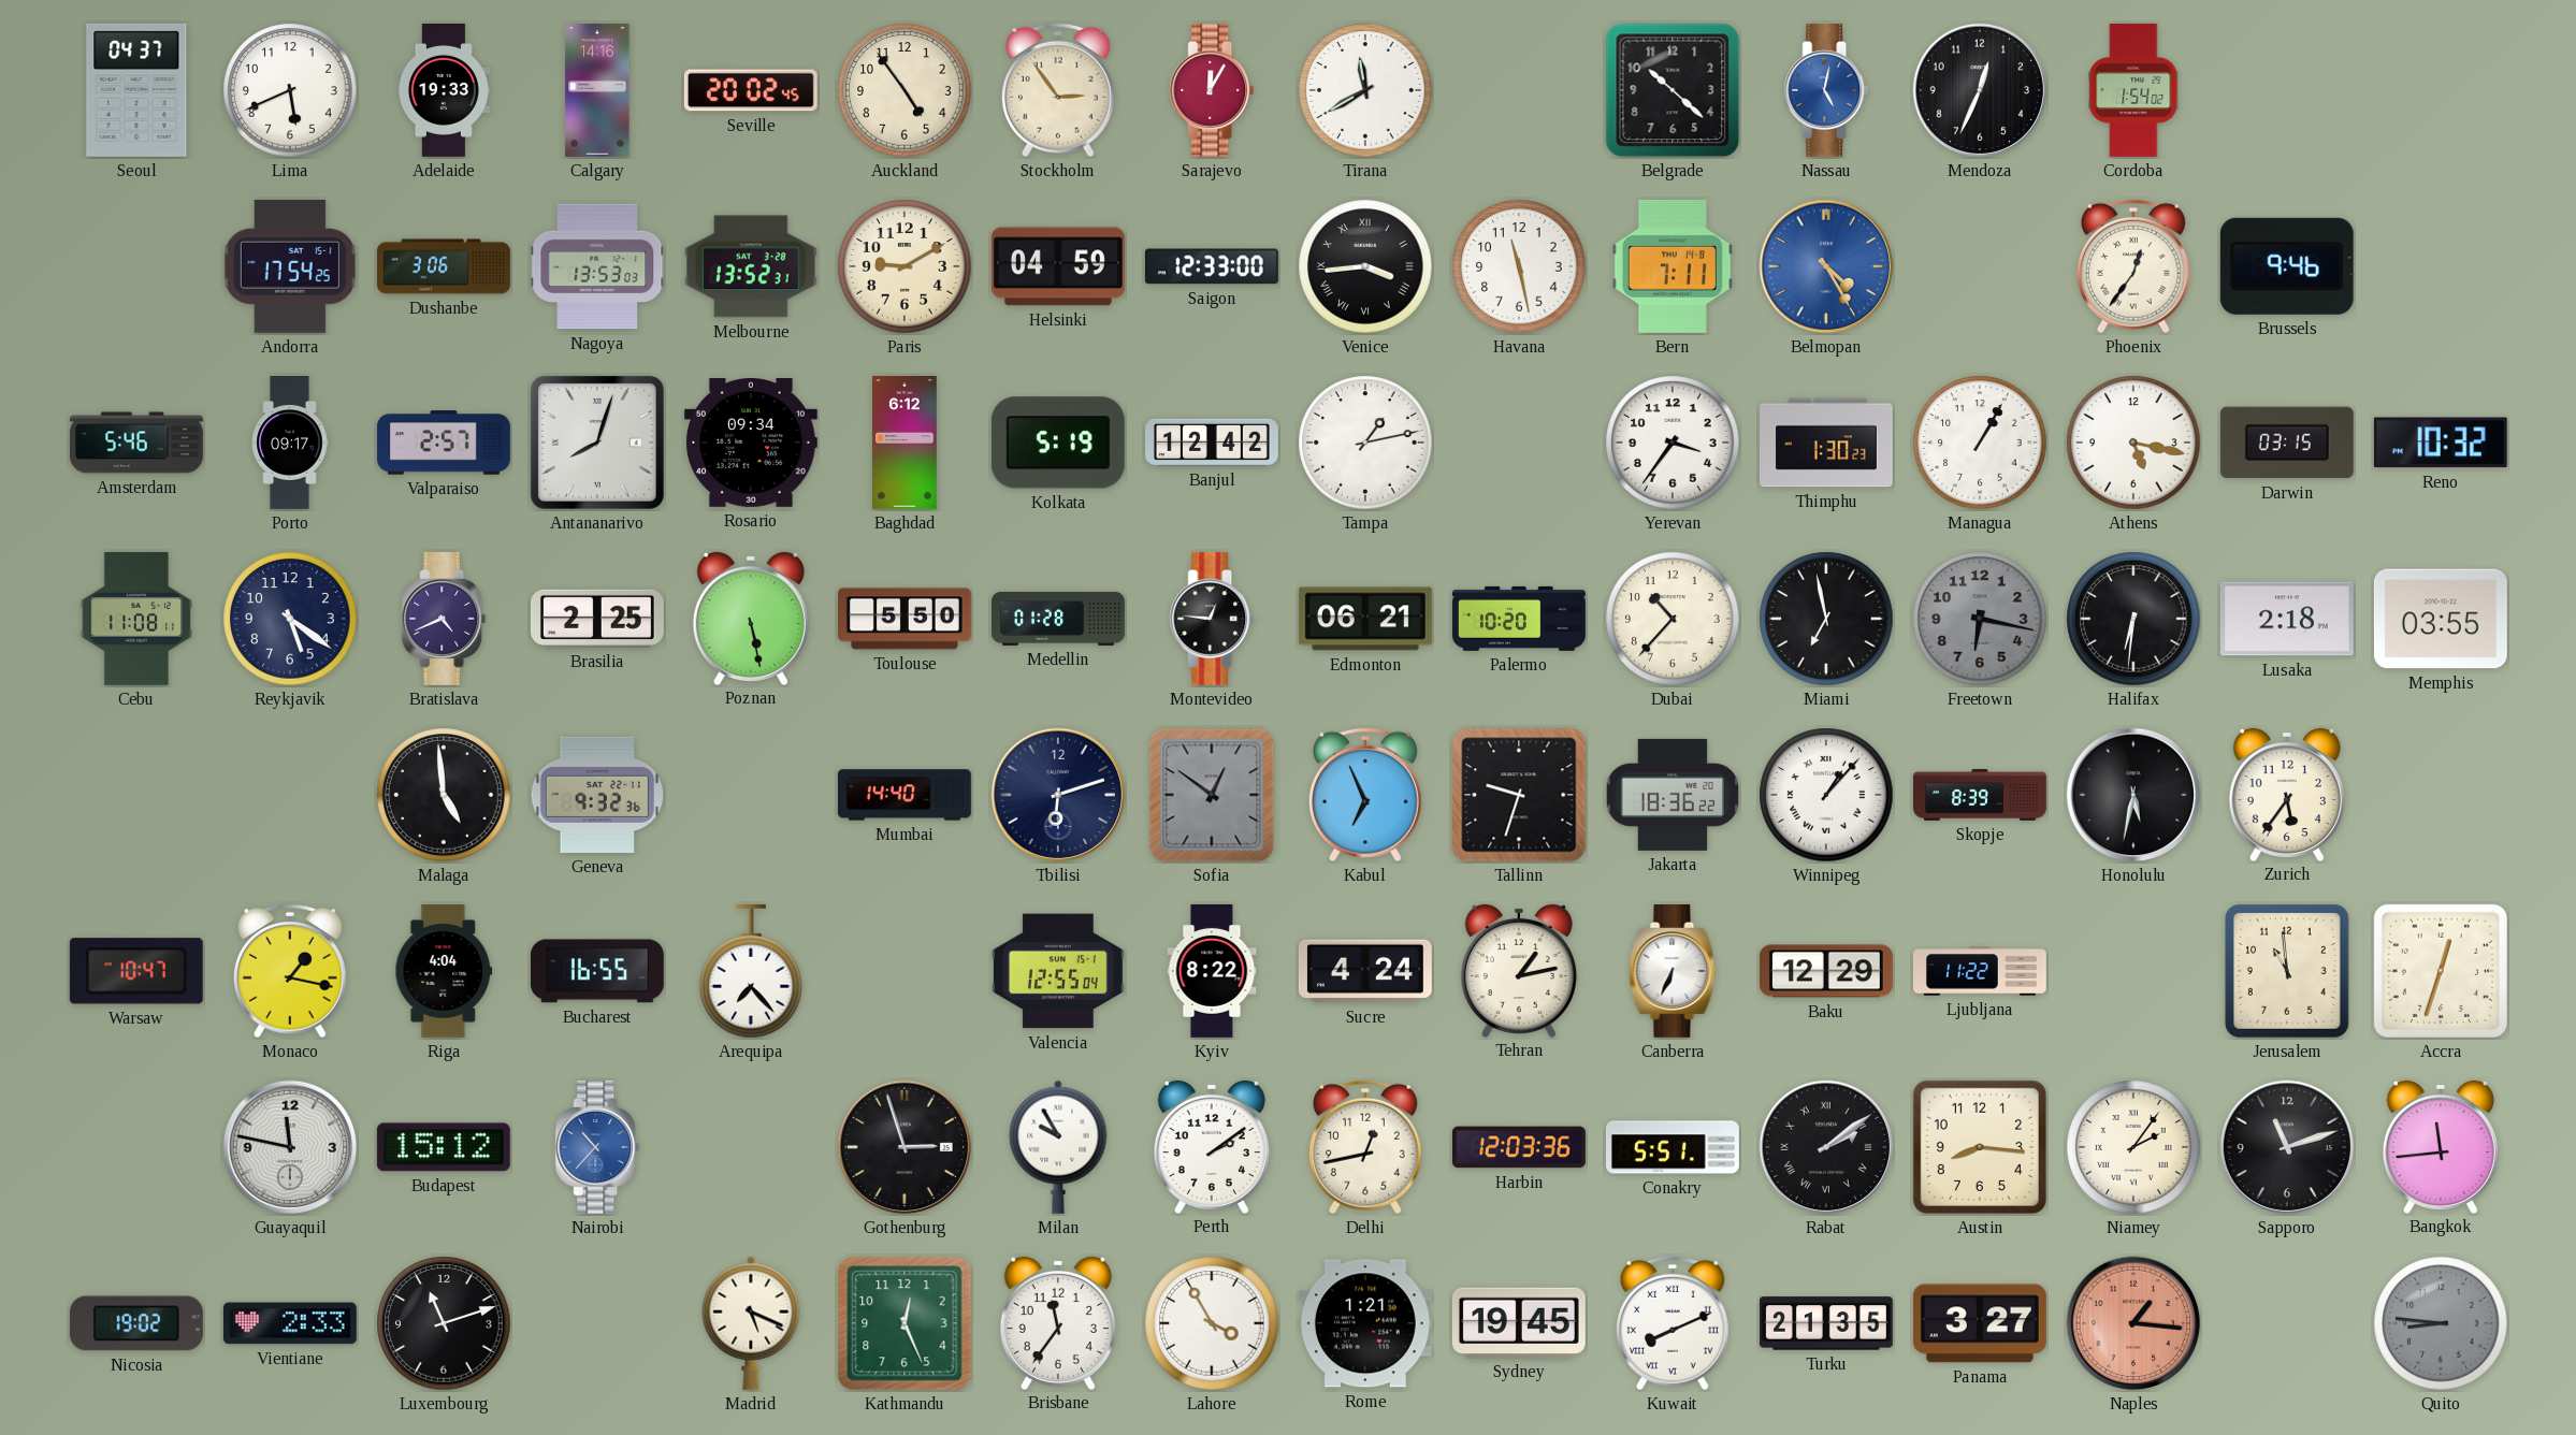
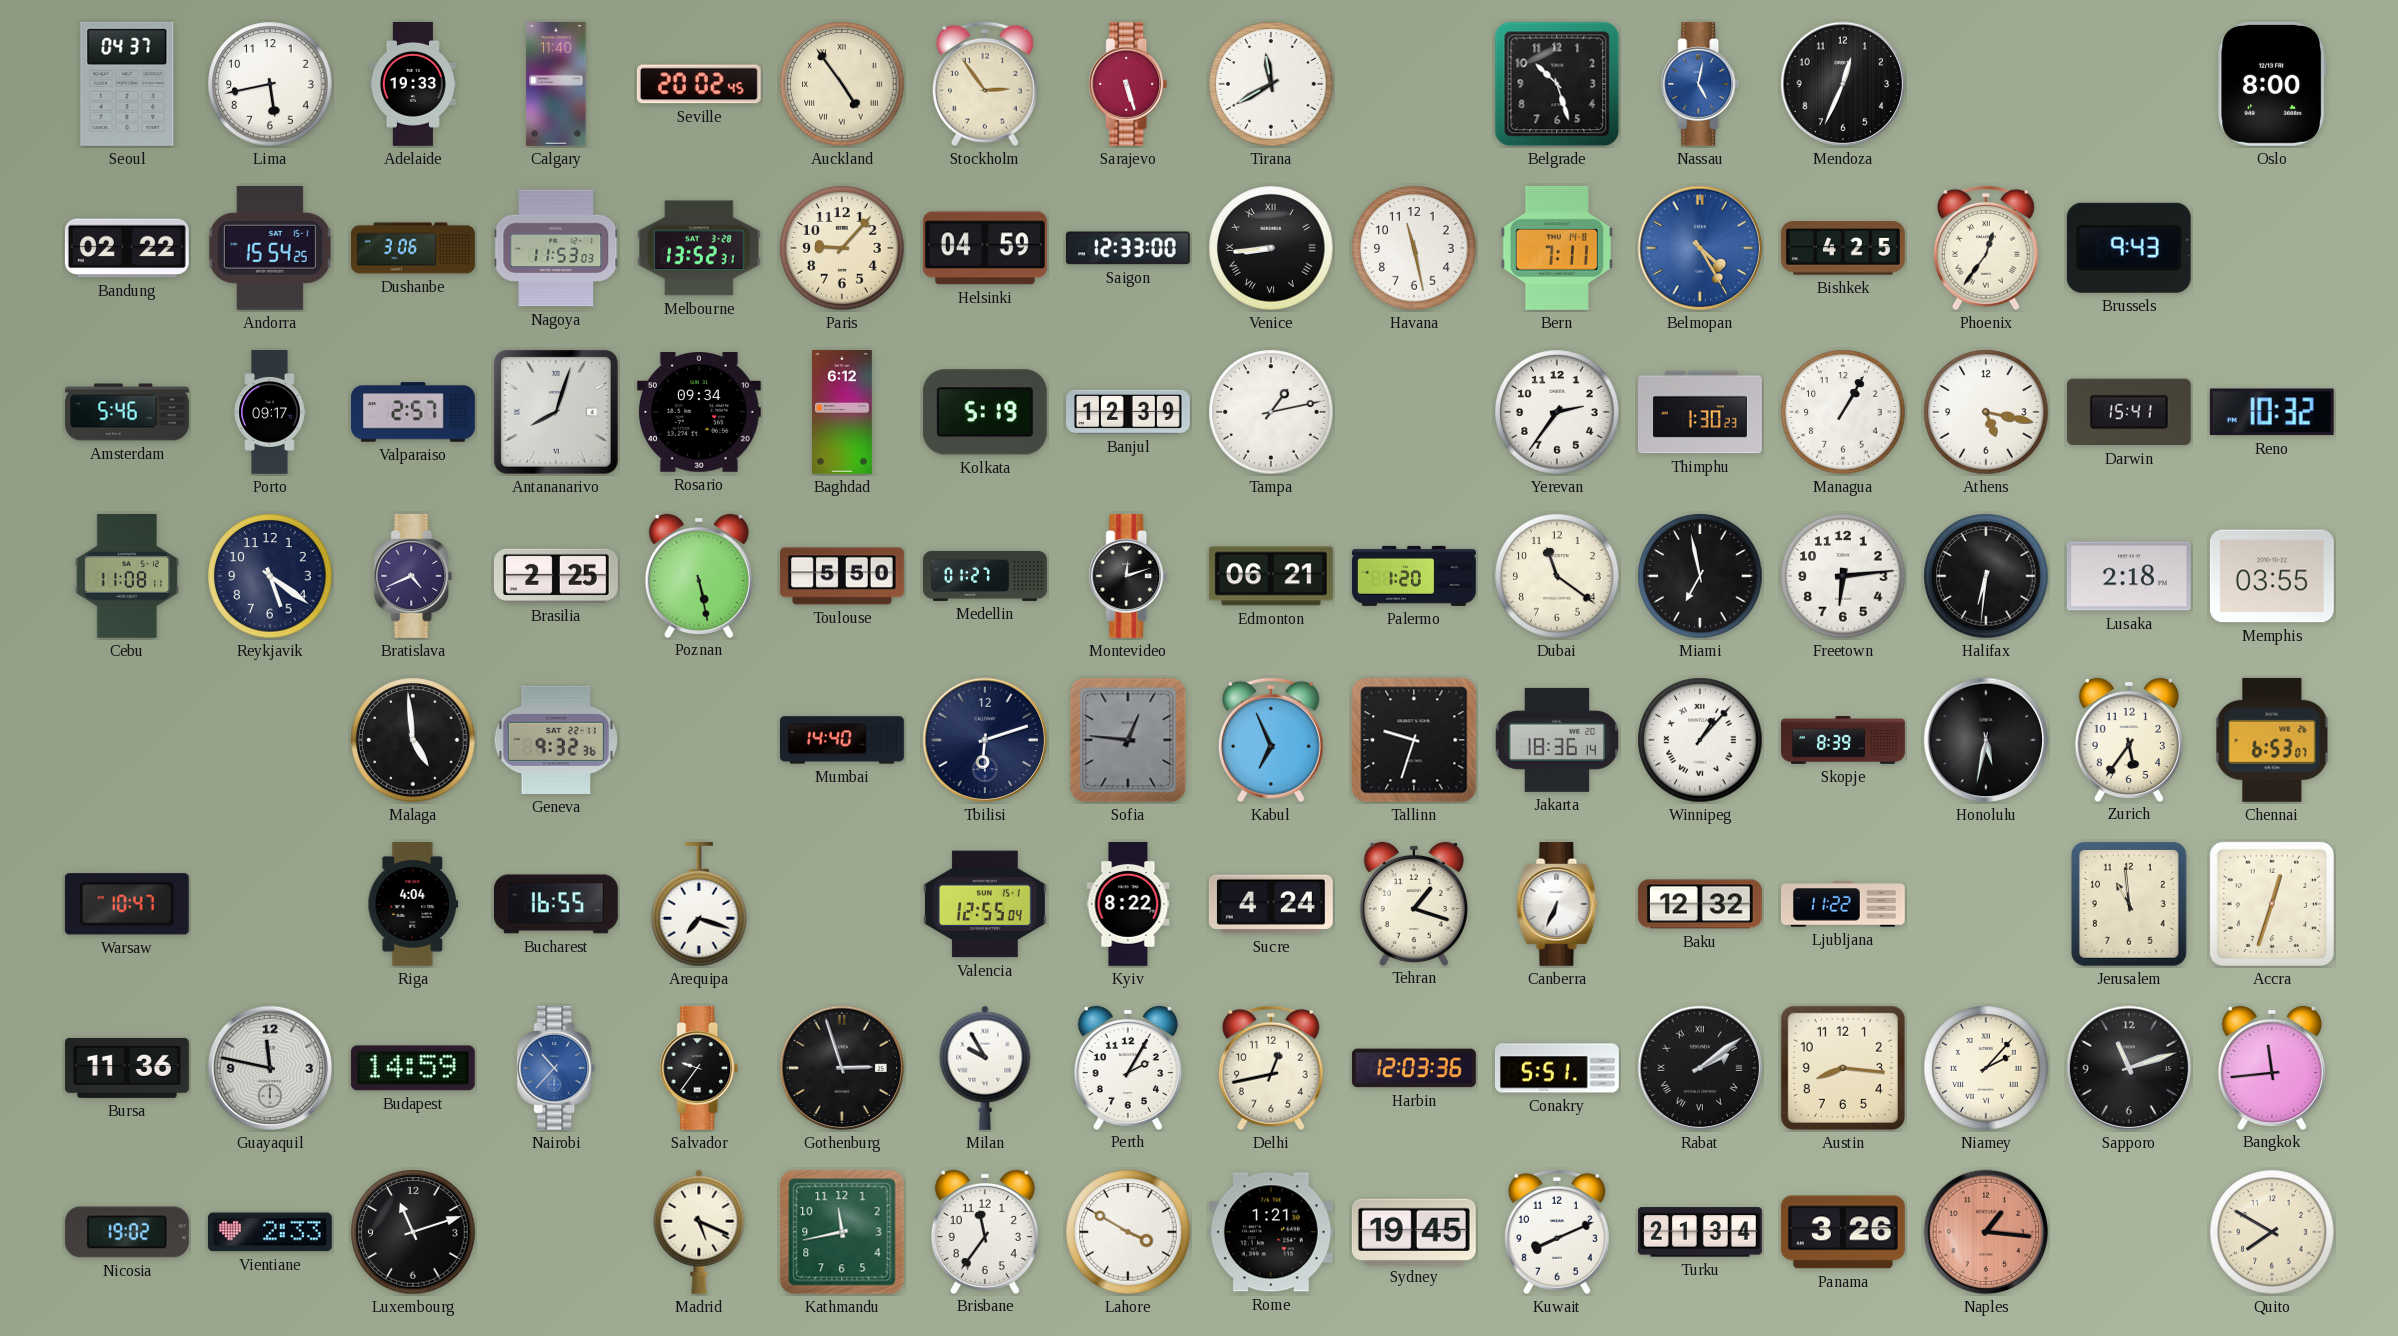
Lima: 5:41 -> 5:43 (270, 84)
Calgary: 14:16 -> 11:40 (556, 85)
Auckland numerals: Arabic -> Roman (842, 84)
Sarajevo: 12:05 -> 5:27 (1128, 84)
Belgrade: 10:22 -> 10:27 (1557, 84)
Cordoba: 1:54 -> none (2133, 90)
Oslo: none -> 8:00 (2272, 84)
Bandung: none -> 02:22 (127, 248)
Andorra: 17:54 -> 15:54 (270, 248)
Nagoya: 13:53 -> 11:53 (556, 248)
Paris: 9:10 -> 9:07 (842, 248)
Venice: 3:44 -> 8:44 (1271, 248)
Bishkek: none -> 4:25 (1843, 248)
Brussels: 9:46 -> 9:43 (2129, 248)
Banjul: 12:42 -> 12:39 (1129, 412)
Yerevan: 3:36 -> 2:36 (1557, 412)
Darwin: 03:15 -> 15:41 (2129, 412)
Medellin: 01:28 -> 01:27 (986, 576)
Montevideo: 12:46 -> 12:12 (1128, 576)
Palermo: 10:20 -> 1:20 (1414, 576)
Dubai: 10:37 -> 11:21 (1557, 576)
Freetown: 6:17 -> 6:14 (1843, 576)
Freetown dial: grey -> white (1843, 576)
Sofia: 12:51 -> 12:46 (1128, 740)
Jakarta: 18:36:22 -> 18:36:14 (1556, 740)
Chennai: none -> 6:53 (2272, 740)
Monaco: 1:17 -> none (290, 971)
Arequipa: 7:23 -> 7:18 (699, 904)
Tehran: 1:13 -> 1:18 (1414, 903)
Baku: 12:29 -> 12:32 (1700, 904)
Bursa: none -> 11:36 (127, 1068)
Budapest: 15:12 -> 14:59 (413, 1068)
Salvador: none -> 9:36 (699, 1068)
Perth: 2:09 -> 2:05 (1128, 1067)
Niamey: 2:06 -> 2:07 (1986, 1068)
Kathmandu: 12:26 -> 11:43 (842, 1232)
Lahore: 3:55 -> 3:50 (1128, 1232)
Kuwait numerals: Roman -> Arabic (1557, 1232)
Turku: 21:35 -> 21:34 (1700, 1232)
Panama: 3:27 -> 3:26 (1843, 1232)
Quito: 8:46 -> 7:50 (2272, 1232)
Quito dial: grey -> cream (2272, 1232)
